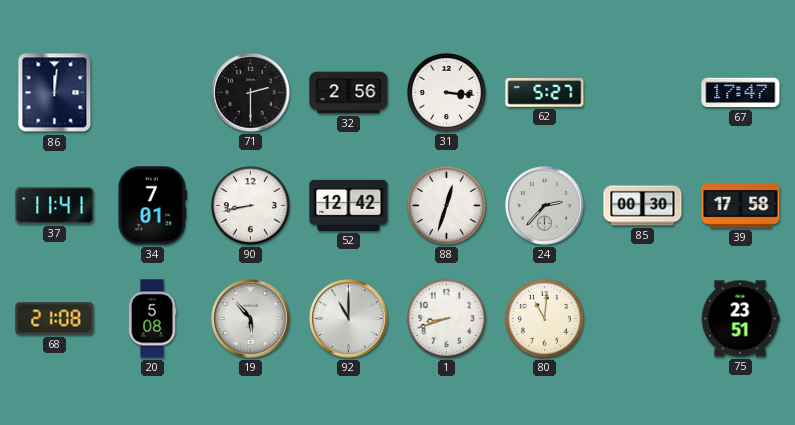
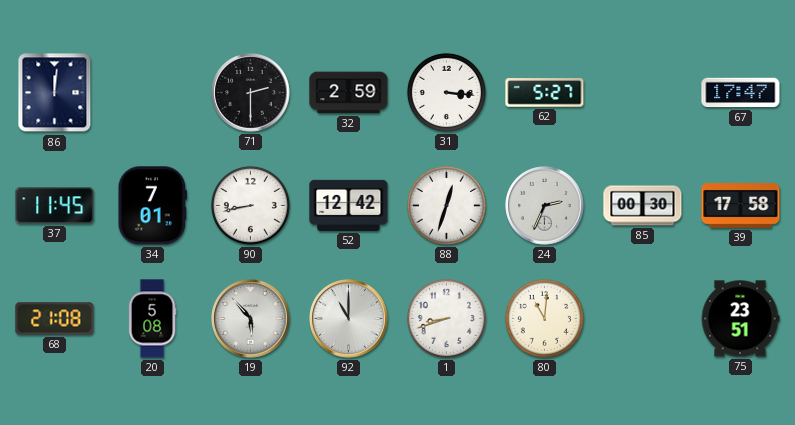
32: 2:56 -> 2:59 (349, 93)
37: 11:41 -> 11:45 (55, 206)
24: 2:37 -> 2:34 (545, 206)
